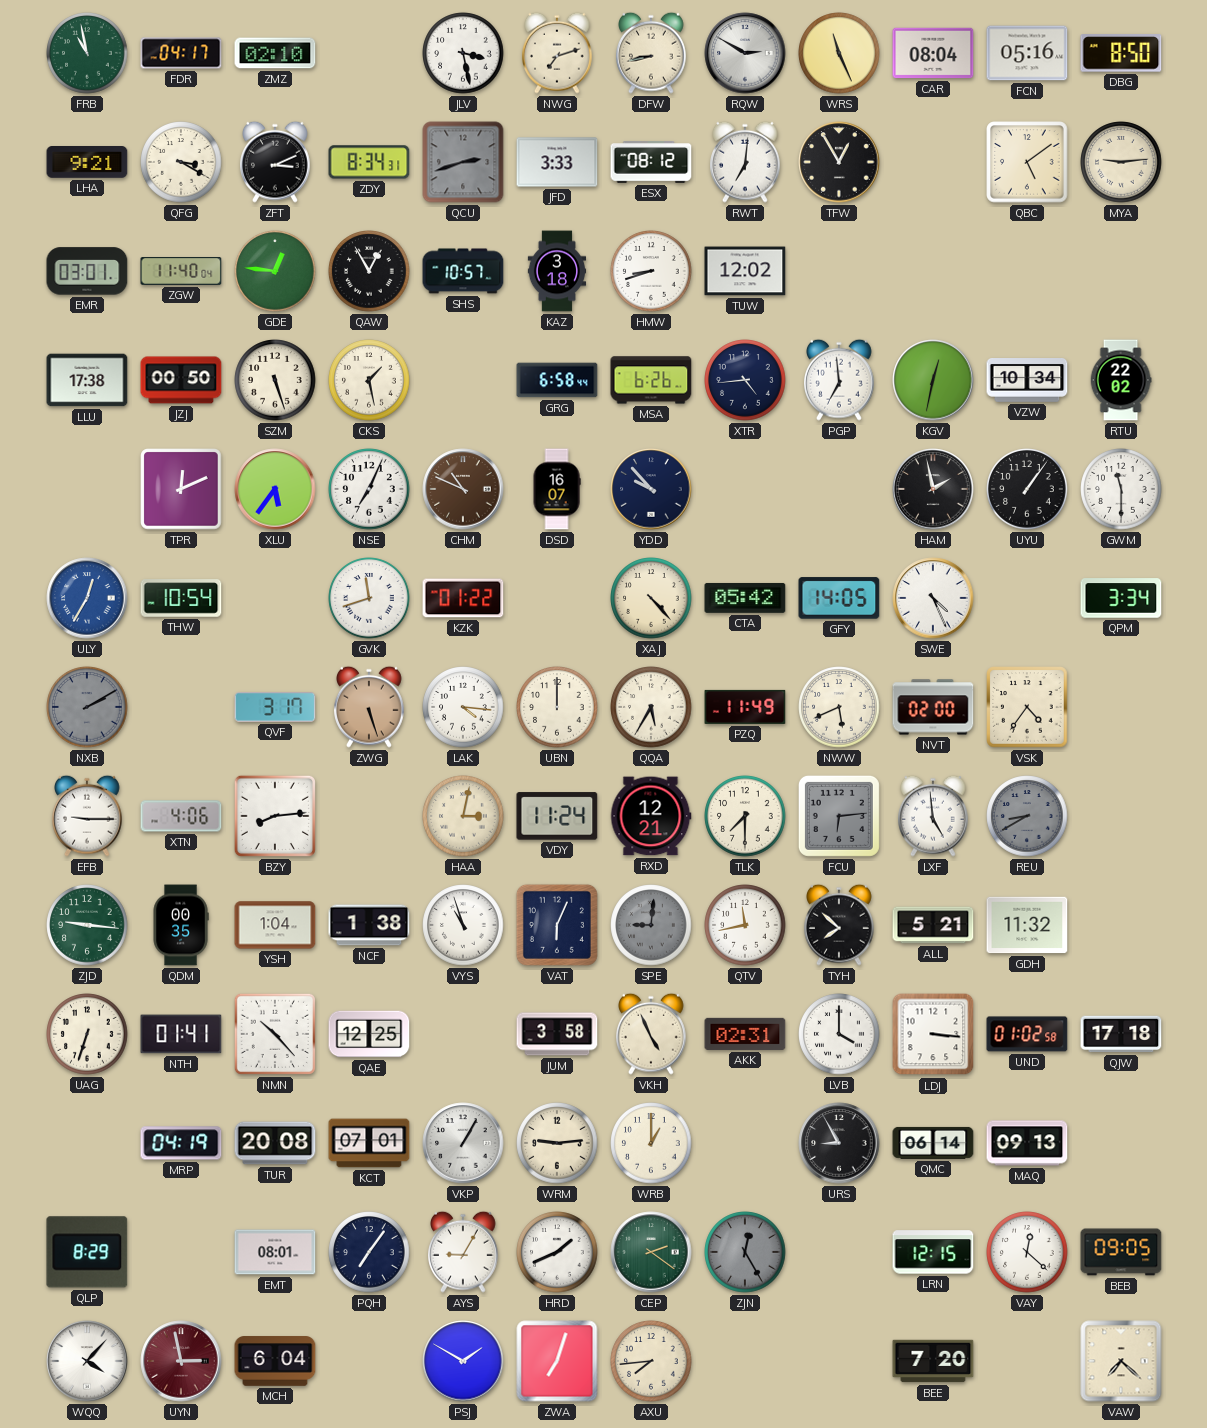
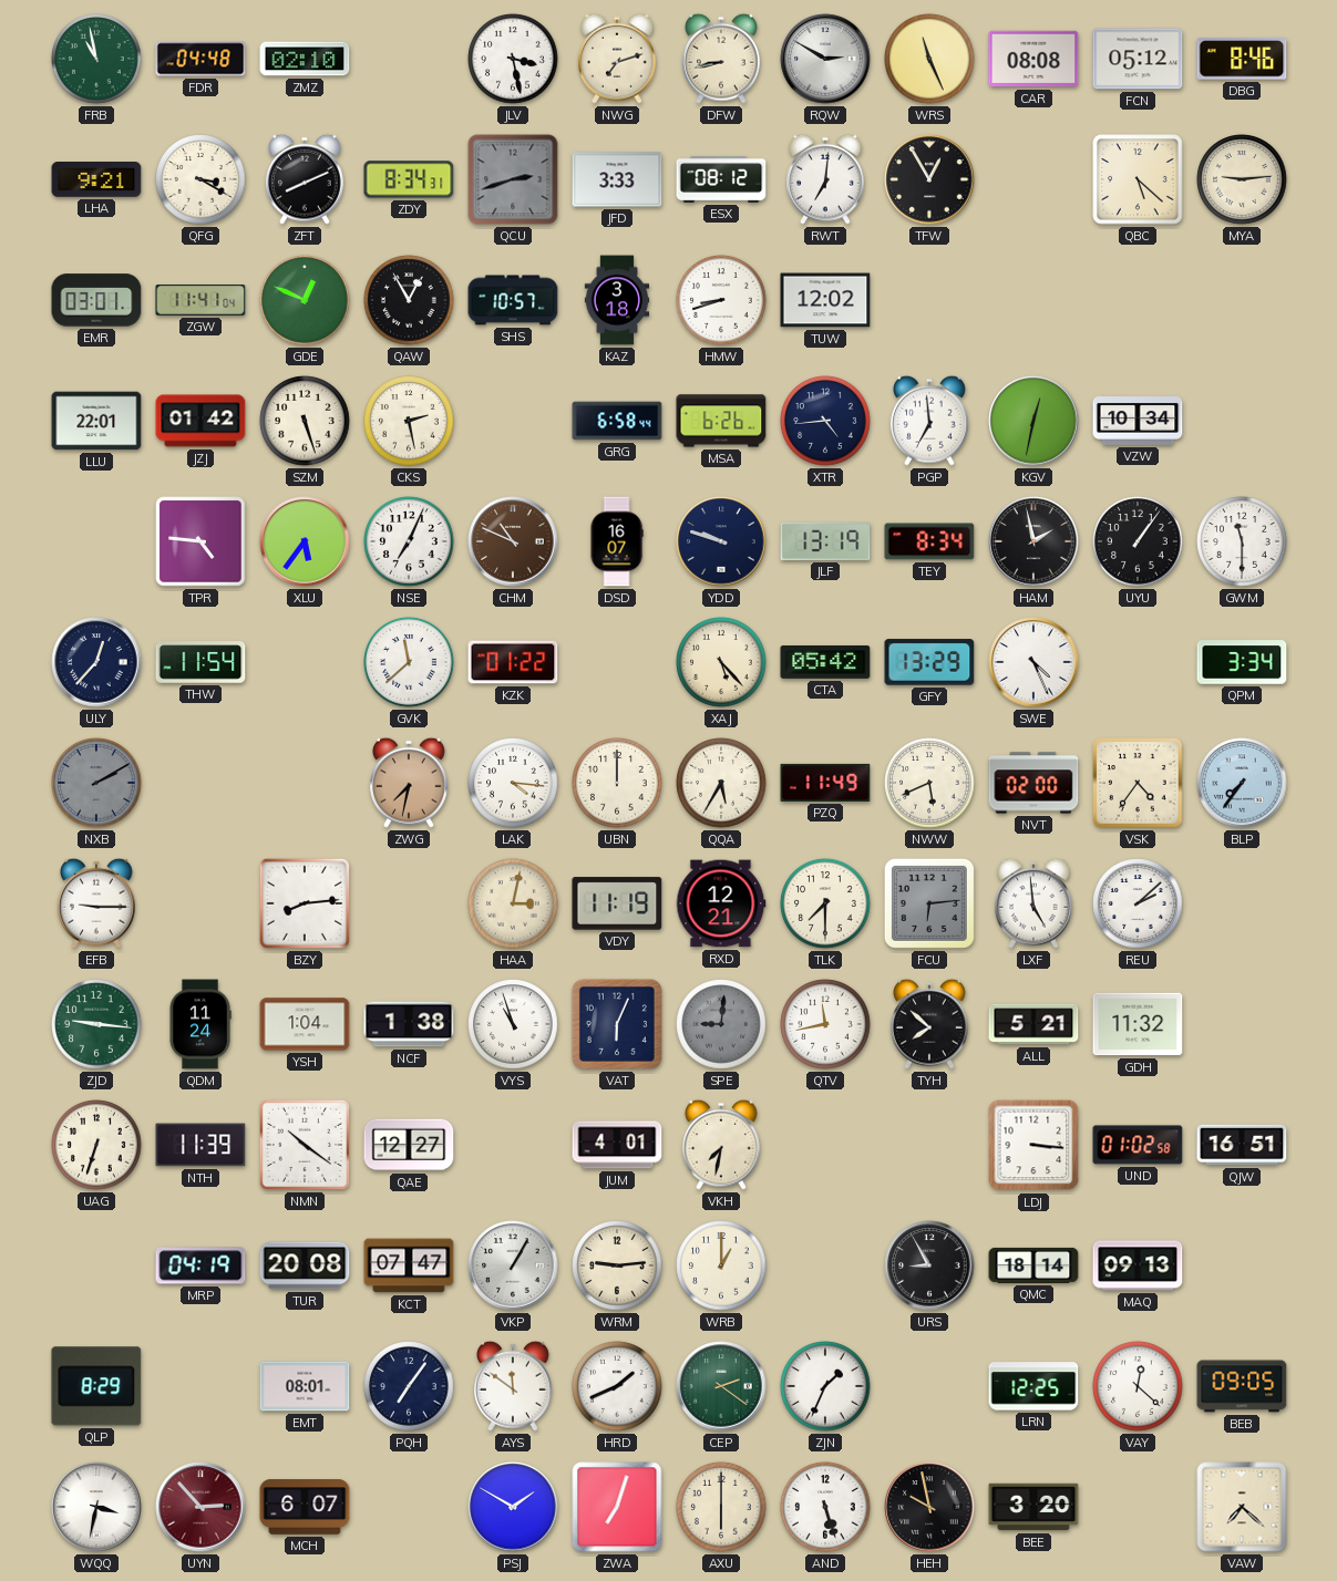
FDR: 04:17 -> 04:48 (200, 59)
CAR: 08:04 -> 08:08 (1033, 59)
FCN: 05:16 -> 05:12 (1138, 59)
DBG: 8:50 -> 8:46 (1242, 59)
ZFT: 3:11 -> 8:11 (306, 179)
QBC: 5:09 -> 5:22 (1138, 179)
ZGW: 11:40 -> 11:41 (200, 301)
GDE: 12:46 -> 12:49 (305, 300)
LLU: 17:38 -> 22:01 (96, 421)
JZJ: 00:50 -> 01:42 (200, 421)
CKS: 1:28 -> 2:28 (409, 421)
RTU: 22:02 -> none (1121, 380)
TPR: 12:11 -> 4:46 (200, 541)
YDD: 9:53 -> 9:48 (721, 541)
JLF: none -> 13:19 (825, 541)
TEY: none -> 8:34 (929, 541)
ULY: 12:35 -> 12:37 (96, 662)
ULY dial: blue -> navy (96, 662)
THW: 10:54 -> 11:54 (200, 662)
GVK: 11:42 -> 11:38 (409, 662)
XAJ: 4:23 -> 5:23 (721, 662)
GFY: 14:05 -> 13:29 (929, 662)
QVF: 3:17 -> none (275, 707)
ZWG: 5:27 -> 7:32 (410, 783)
BLP: none -> 7:36 (1242, 783)
XTN: 4:06 -> none (181, 816)
VDY: 11:24 -> 11:19 (617, 903)
REU: 8:40 -> 2:08 (1138, 903)
REU dial: grey -> white (1138, 903)
QDM: 00:35 -> 11:24 (200, 1024)
NTH: 01:41 -> 11:39 (200, 1145)
NMN: 10:23 -> 10:21 (305, 1145)
QAE: 12:25 -> 12:27 (409, 1145)
JUM: 3:58 -> 4:01 (617, 1145)
VKH: 4:56 -> 7:32 (722, 1145)
AKK: 02:31 -> none (745, 1034)
LVB: 4:00 -> none (839, 1034)
QJW: 17:18 -> 16:51 (1242, 1145)
KCT: 07:01 -> 07:47 (409, 1265)
QMC: 06:14 -> 18:14 (1033, 1265)
AYS: 9:05 -> 11:51 (514, 1386)
ZJN: 12:25 -> 1:34 (825, 1386)
ZJN dial: grey -> white (825, 1386)
LRN: 12:15 -> 12:25 (1033, 1386)
WQQ: 4:07 -> 3:32 (96, 1507)
UYN: 2:58 -> 2:53 (200, 1507)
MCH: 6:04 -> 6:07 (305, 1507)
AXU: 7:44 -> 6:00 (721, 1507)
AND: none -> 5:27 (825, 1507)
HEH: none -> 9:58 (929, 1507)
BEE: 7:20 -> 3:20 (1033, 1507)
